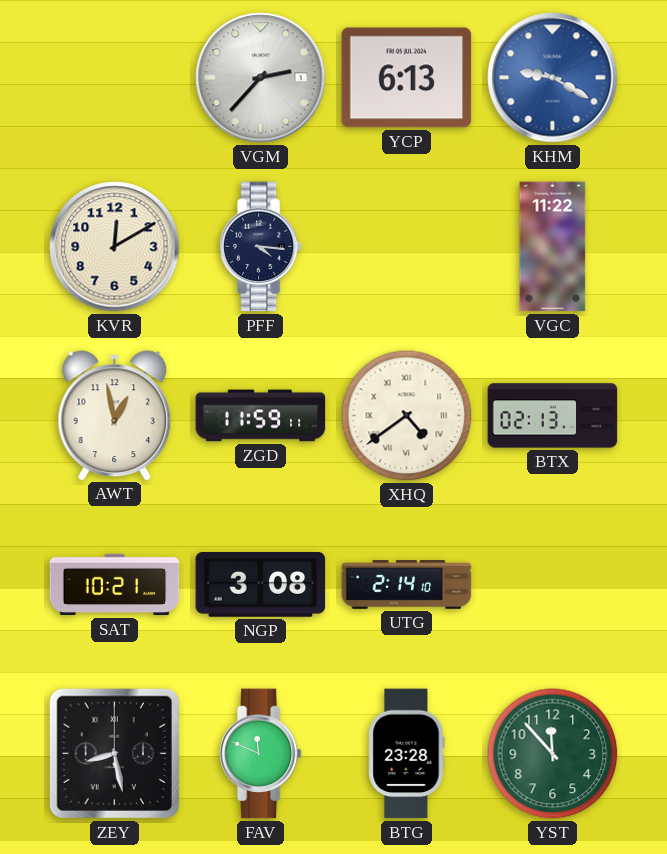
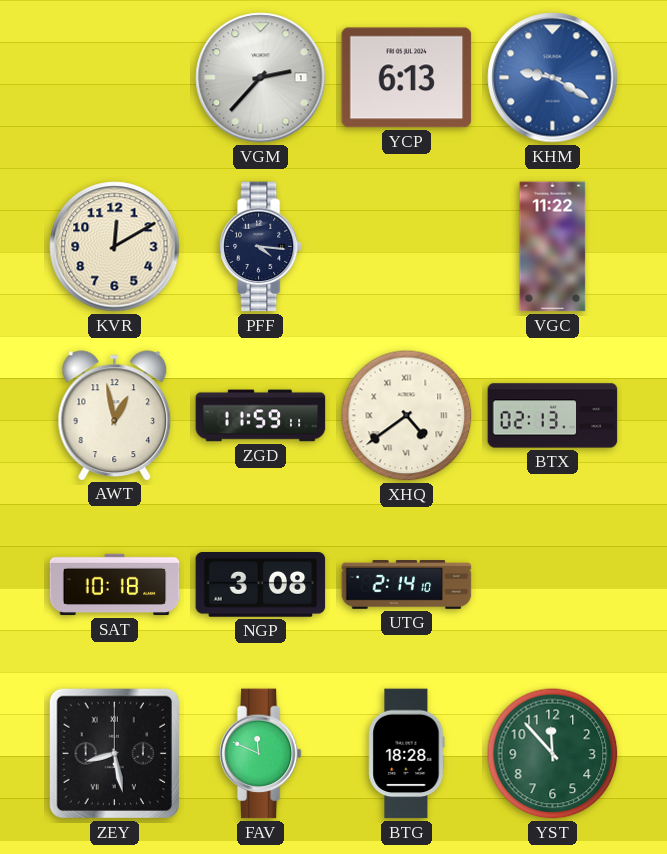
SAT: 10:21 -> 10:18 (115, 585)
BTG: 23:28 -> 18:28 (407, 754)
